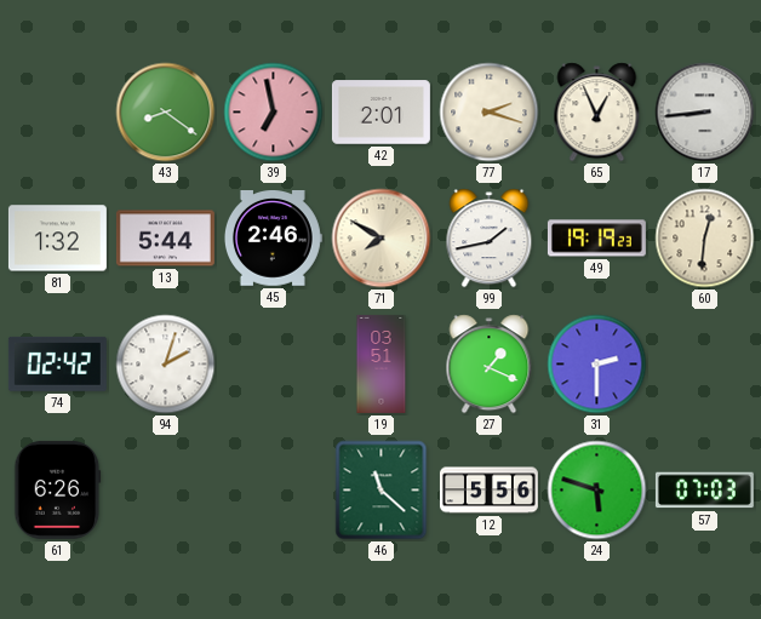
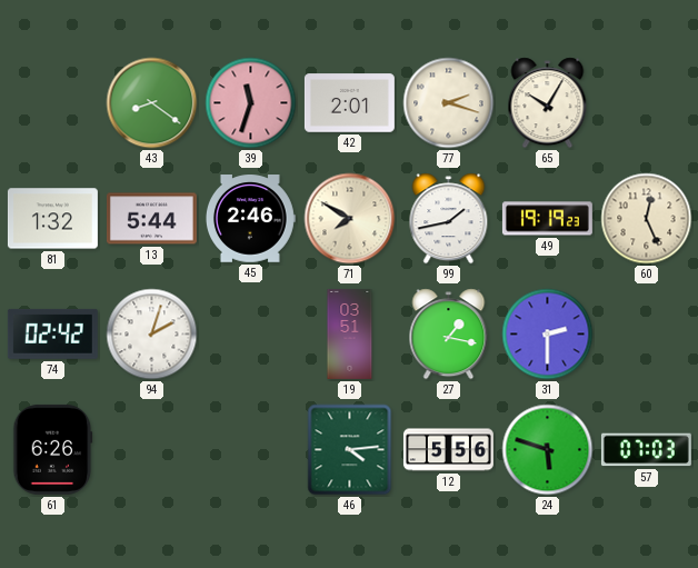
39: 6:58 -> 11:33 (251, 103)
65: 12:56 -> 10:05 (548, 103)
17: 8:44 -> none (705, 113)
60: 12:31 -> 12:26 (647, 219)
27: 1:19 -> 1:17 (449, 335)
46: 11:22 -> 4:14 (350, 450)
